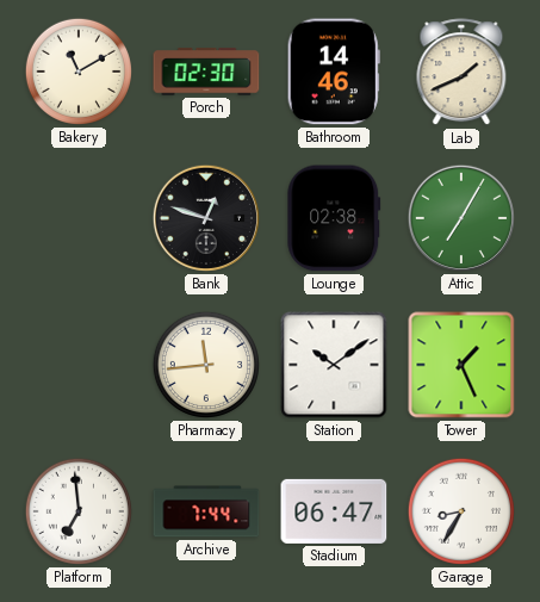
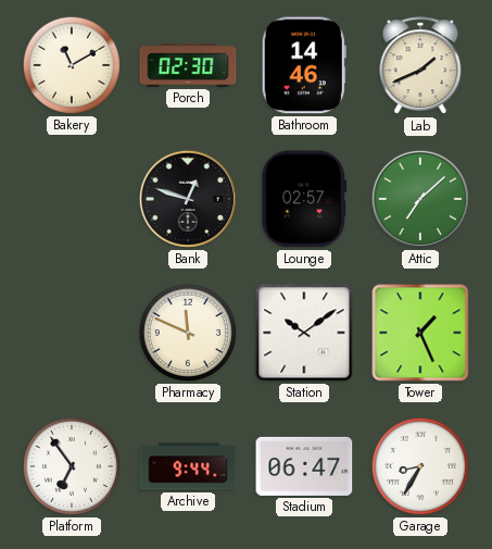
Lounge: 02:38 -> 02:57 (304, 199)
Attic: 7:05 -> 7:08 (420, 199)
Pharmacy: 11:44 -> 11:49 (188, 333)
Platform: 6:59 -> 6:54 (72, 466)
Archive: 7:44 -> 9:44 (188, 466)
